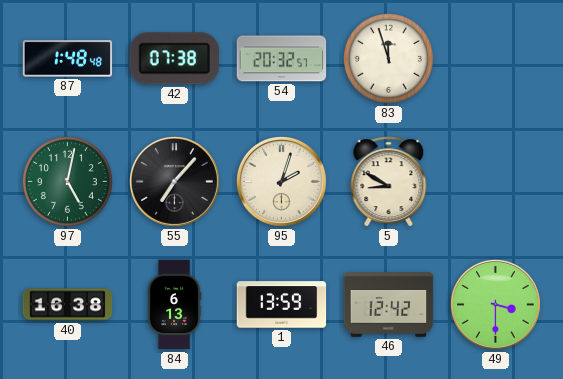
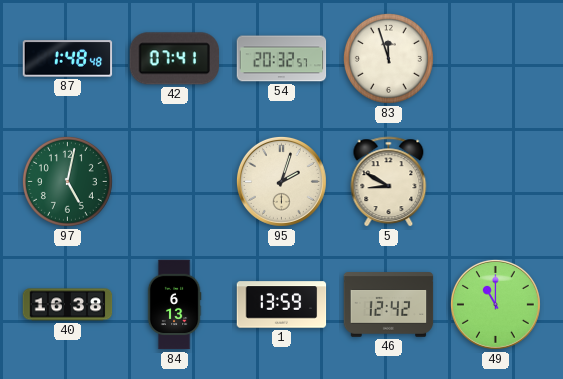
42: 07:38 -> 07:41 (174, 59)
55: 7:07 -> none (174, 181)
49: 3:30 -> 11:00 (495, 304)
